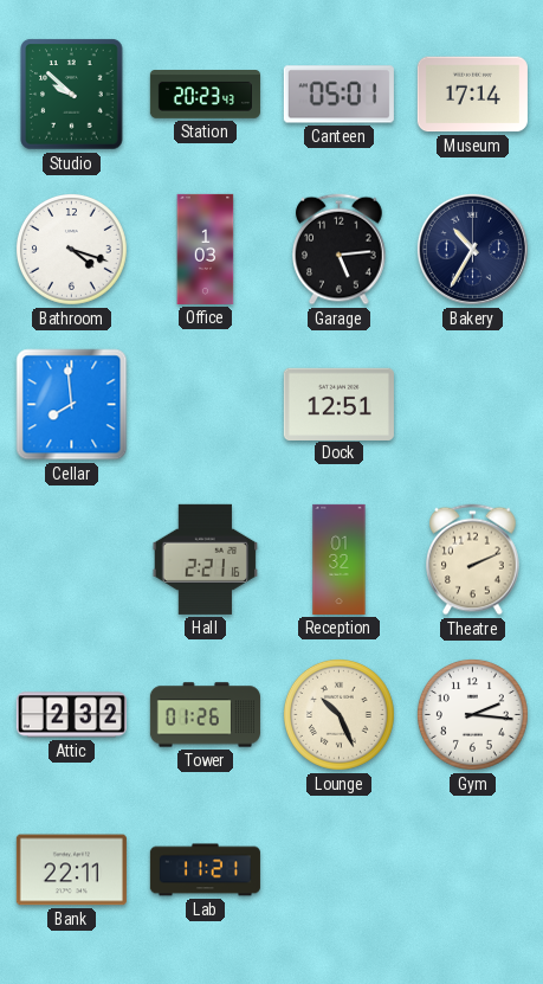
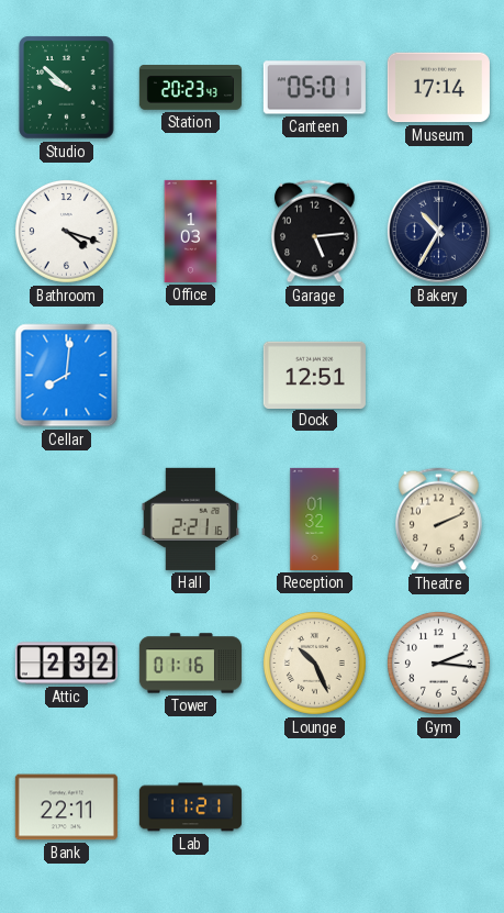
Cellar: 7:59 -> 8:01 (67, 376)
Tower: 01:26 -> 01:16 (190, 664)
